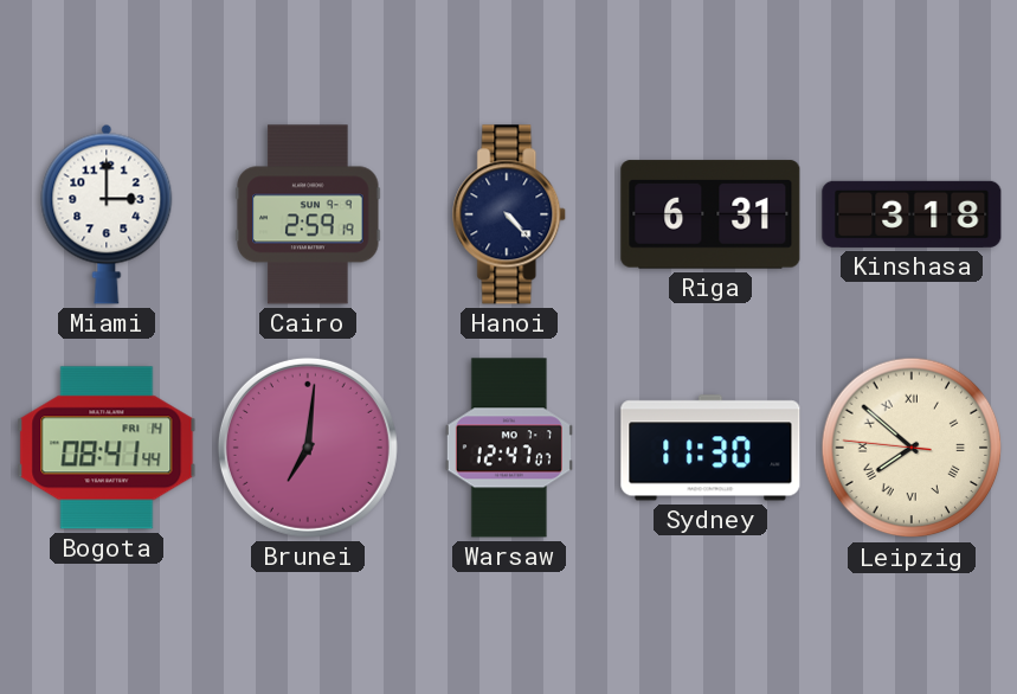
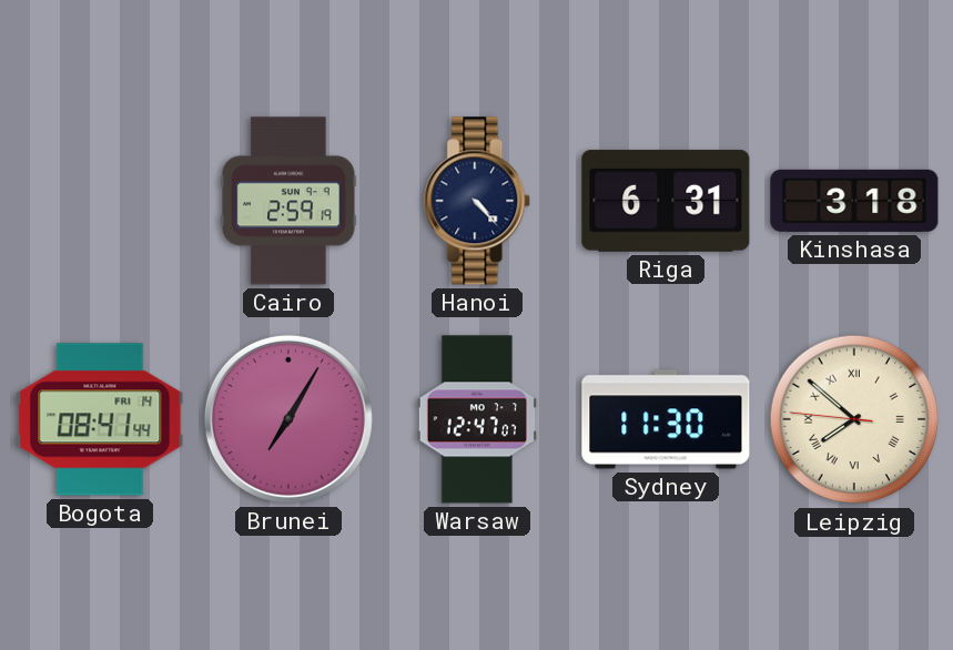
Miami: 3:00 -> none (107, 214)
Brunei: 7:01 -> 7:05 (288, 419)
